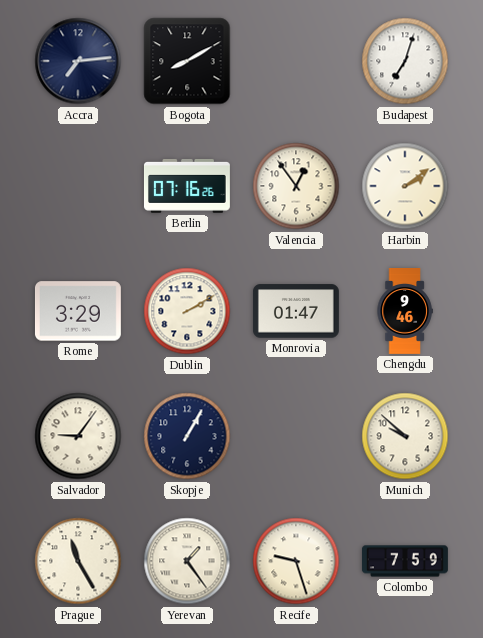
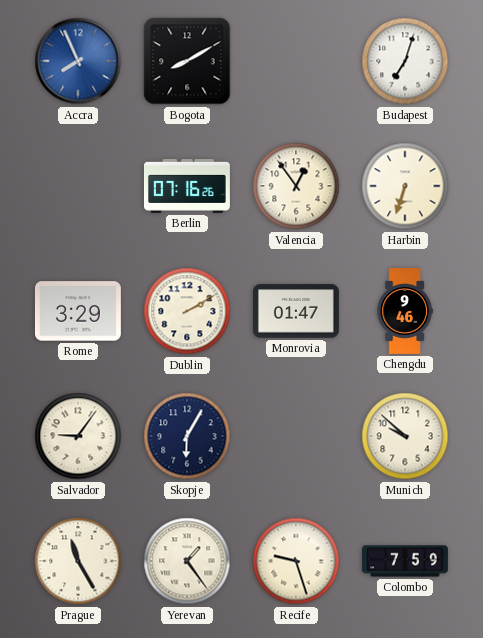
Accra: 7:14 -> 7:56 (78, 61)
Accra dial: navy -> blue (78, 61)
Harbin: 2:09 -> 6:33 (405, 186)
Skopje: 1:05 -> 6:05 (187, 436)
